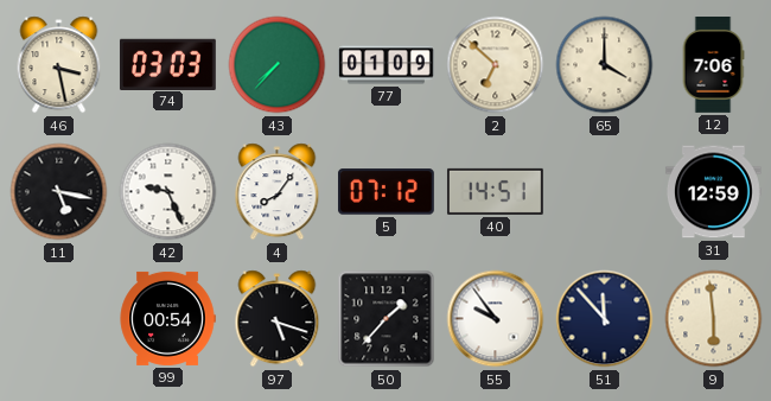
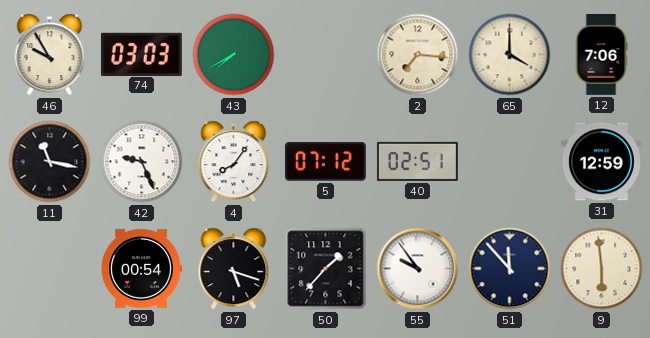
46: 3:28 -> 9:55 (50, 55)
43: 7:37 -> 7:40 (234, 55)
77: 01:09 -> none (387, 65)
2: 6:52 -> 7:16 (418, 55)
11: 5:17 -> 11:17 (50, 162)
40: 14:51 -> 02:51 (417, 161)
